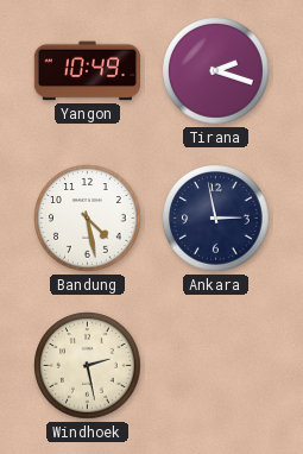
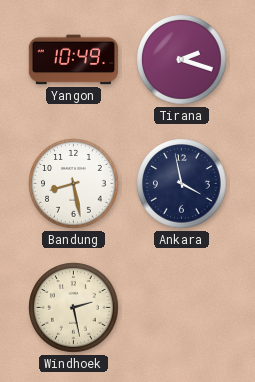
Bandung: 4:28 -> 8:28 (74, 184)
Ankara: 2:58 -> 3:58 (182, 184)
